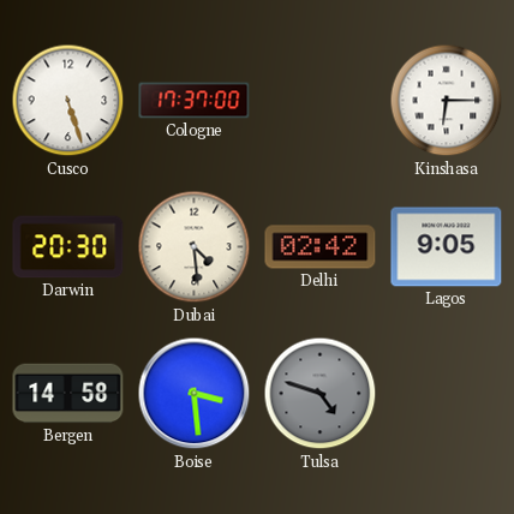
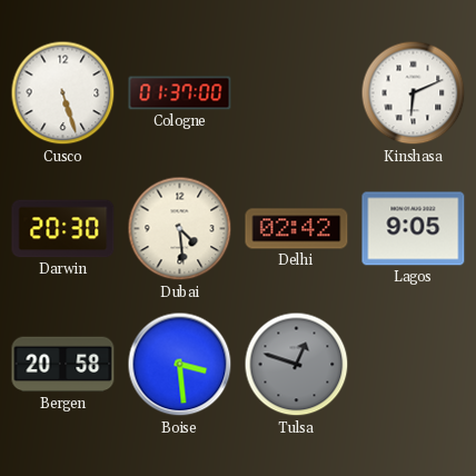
Cologne: 17:37 -> 01:37 (180, 93)
Kinshasa: 6:15 -> 6:11 (414, 93)
Bergen: 14:58 -> 20:58 (63, 365)
Tulsa: 4:48 -> 12:48 (297, 365)
